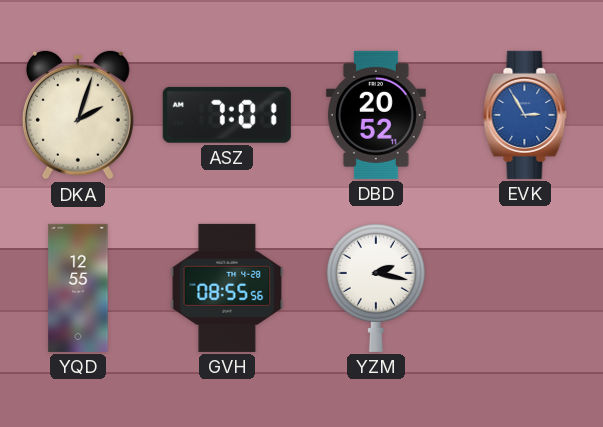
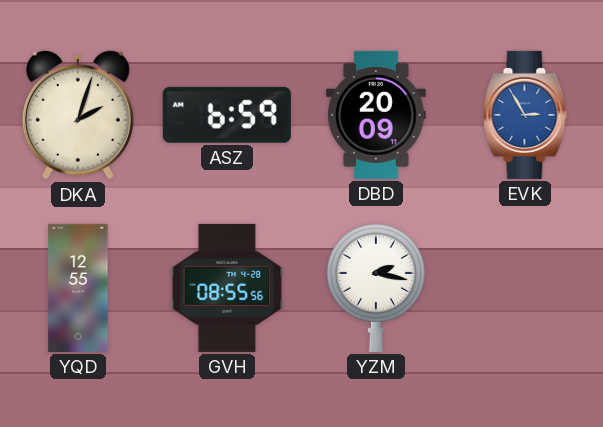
ASZ: 7:01 -> 6:59 (227, 115)
DBD: 20:52 -> 20:09 (376, 115)
